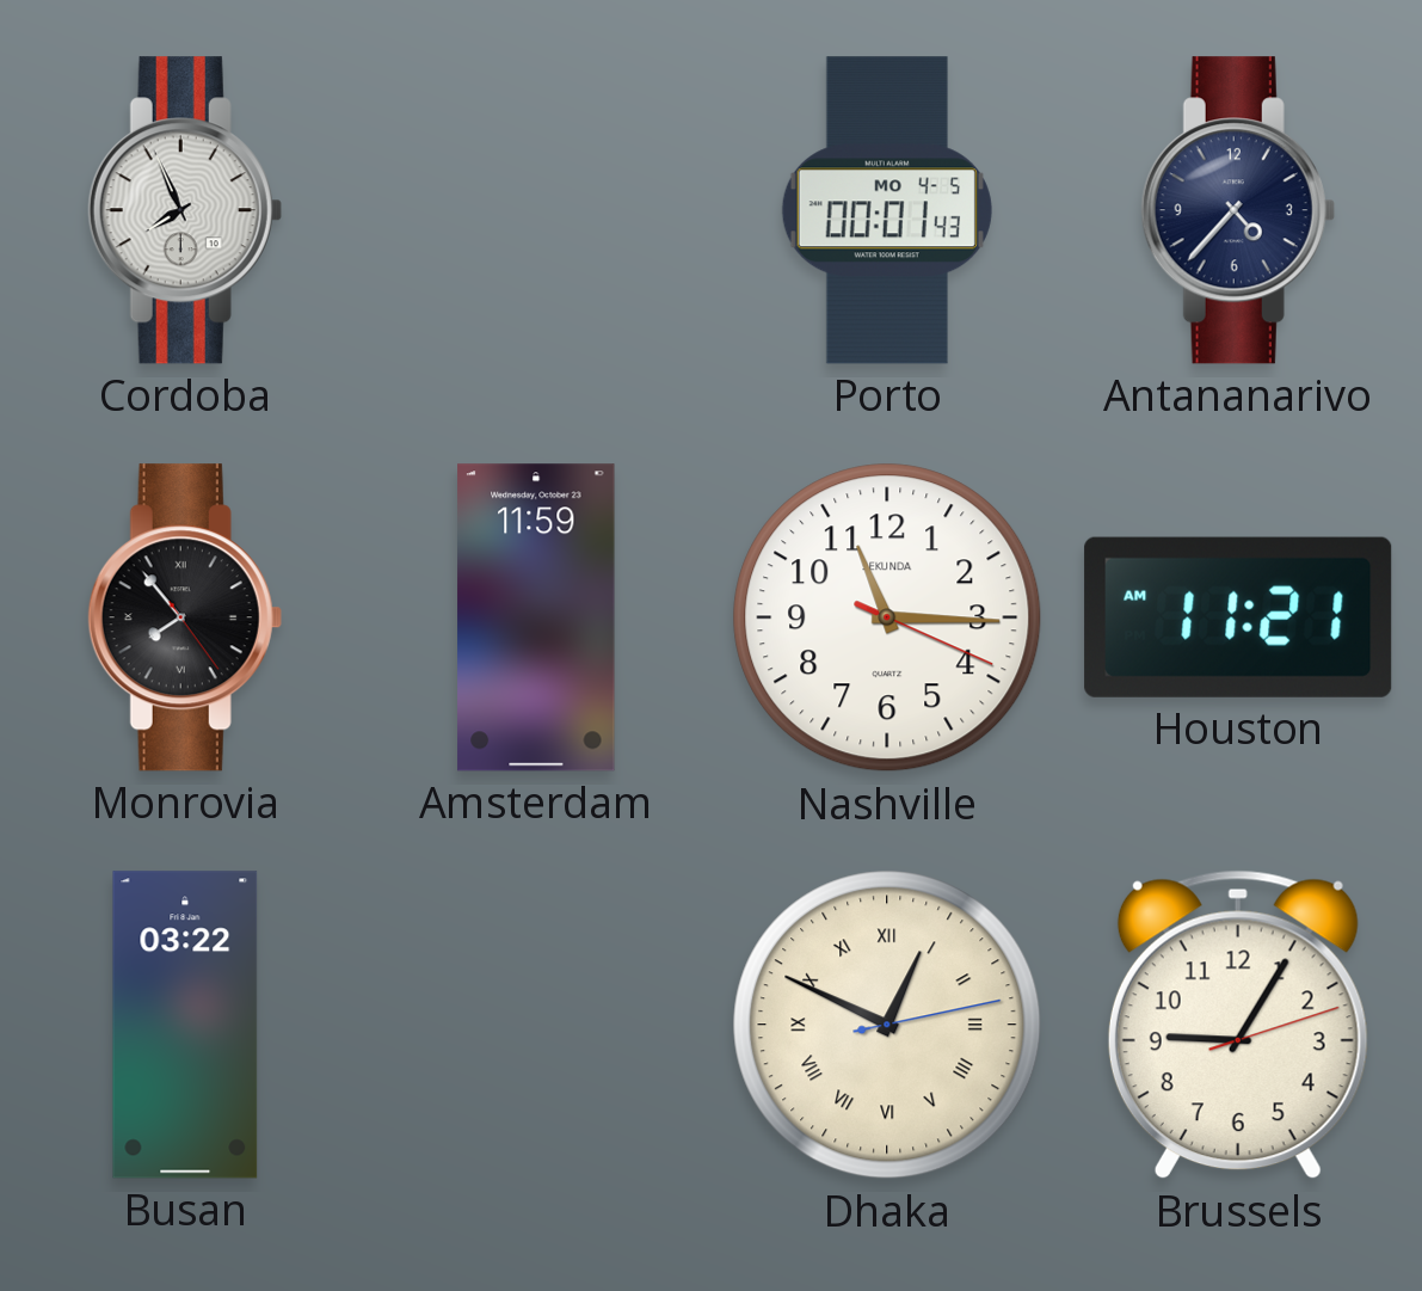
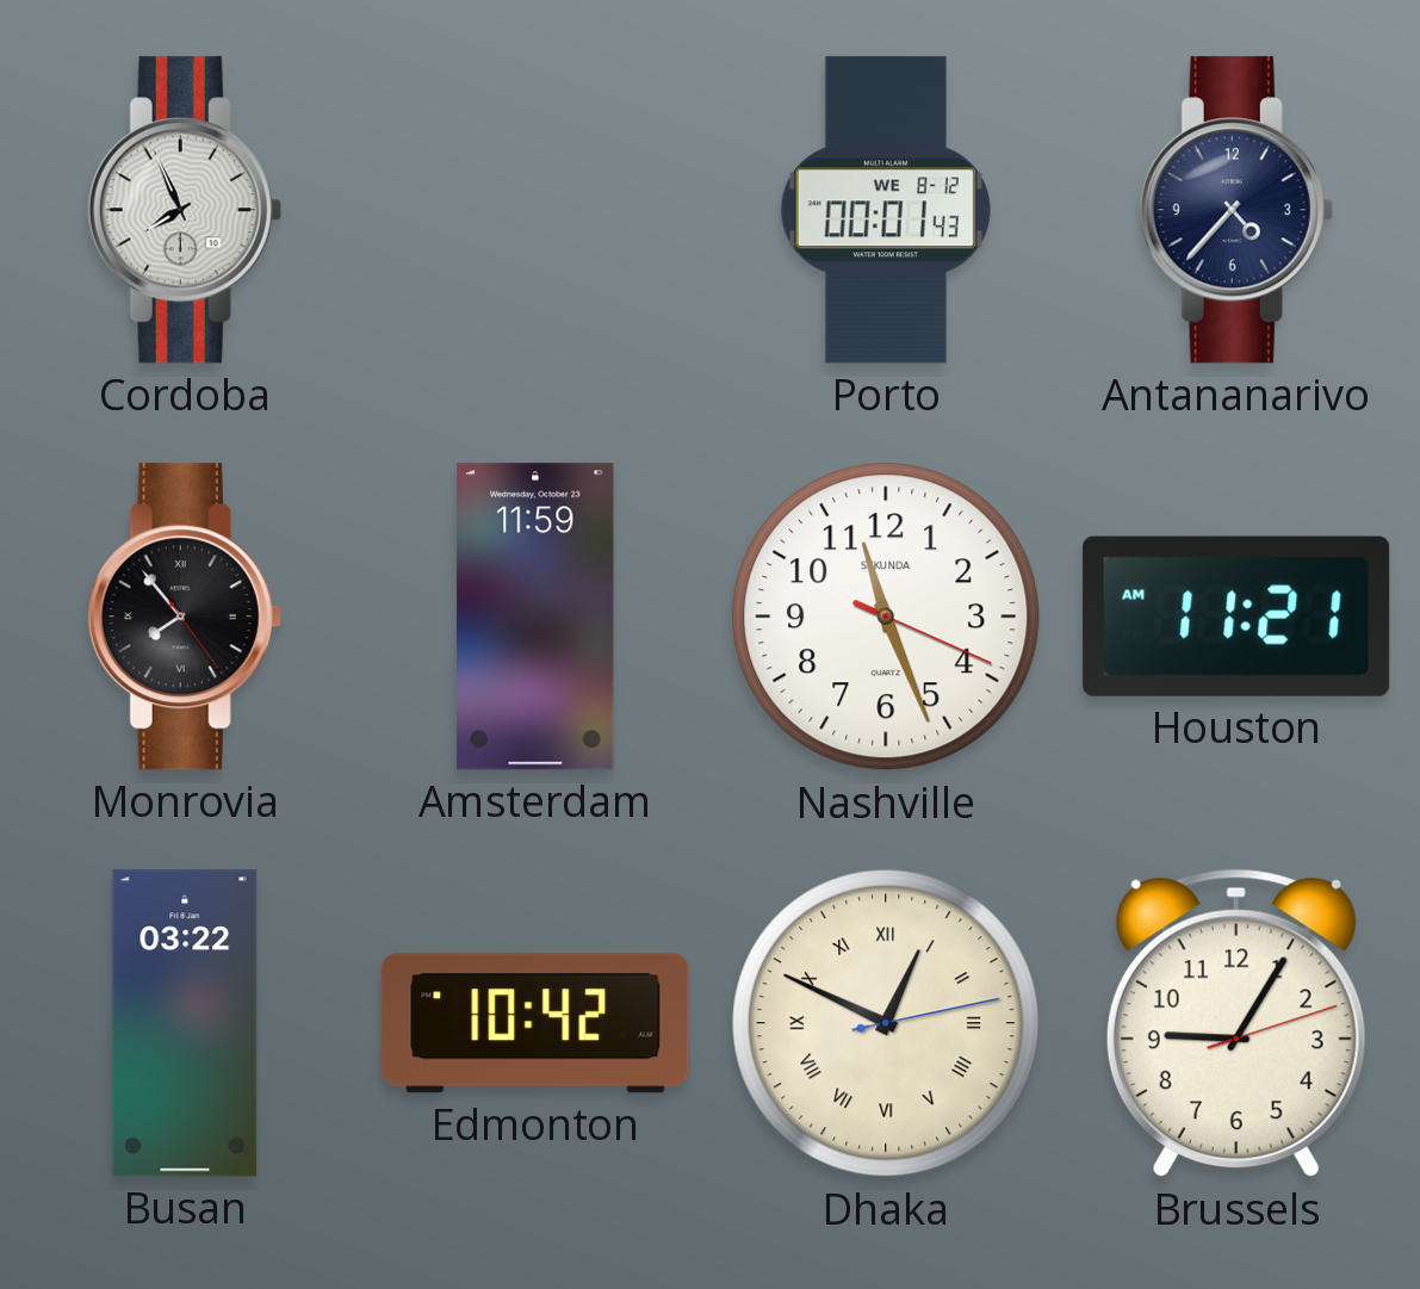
Porto date: MO 4-5 -> WE 8-12 (886, 210)
Nashville: 11:15 -> 11:26 (886, 616)
Edmonton: none -> 10:42 (535, 1023)
